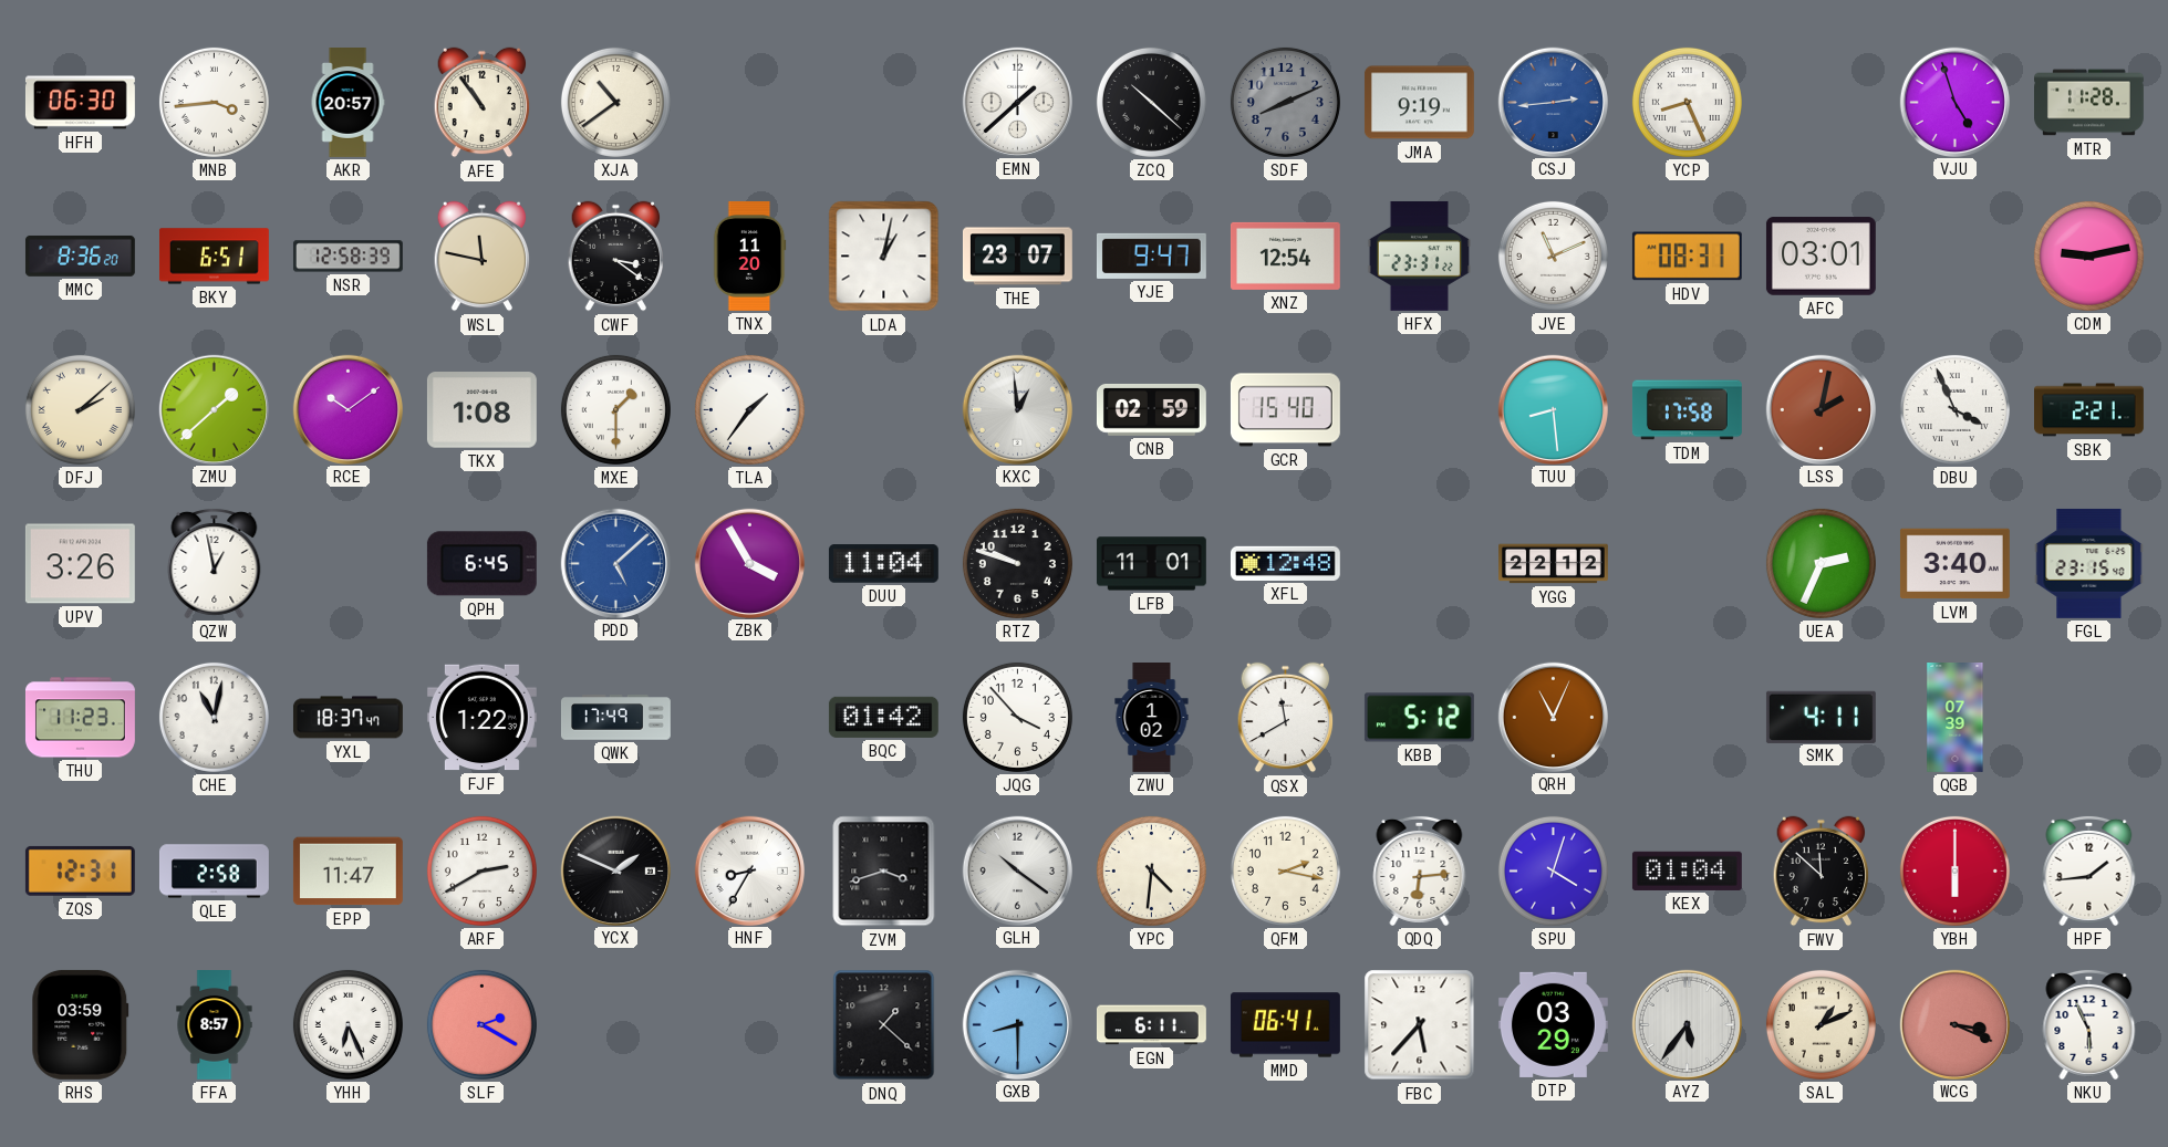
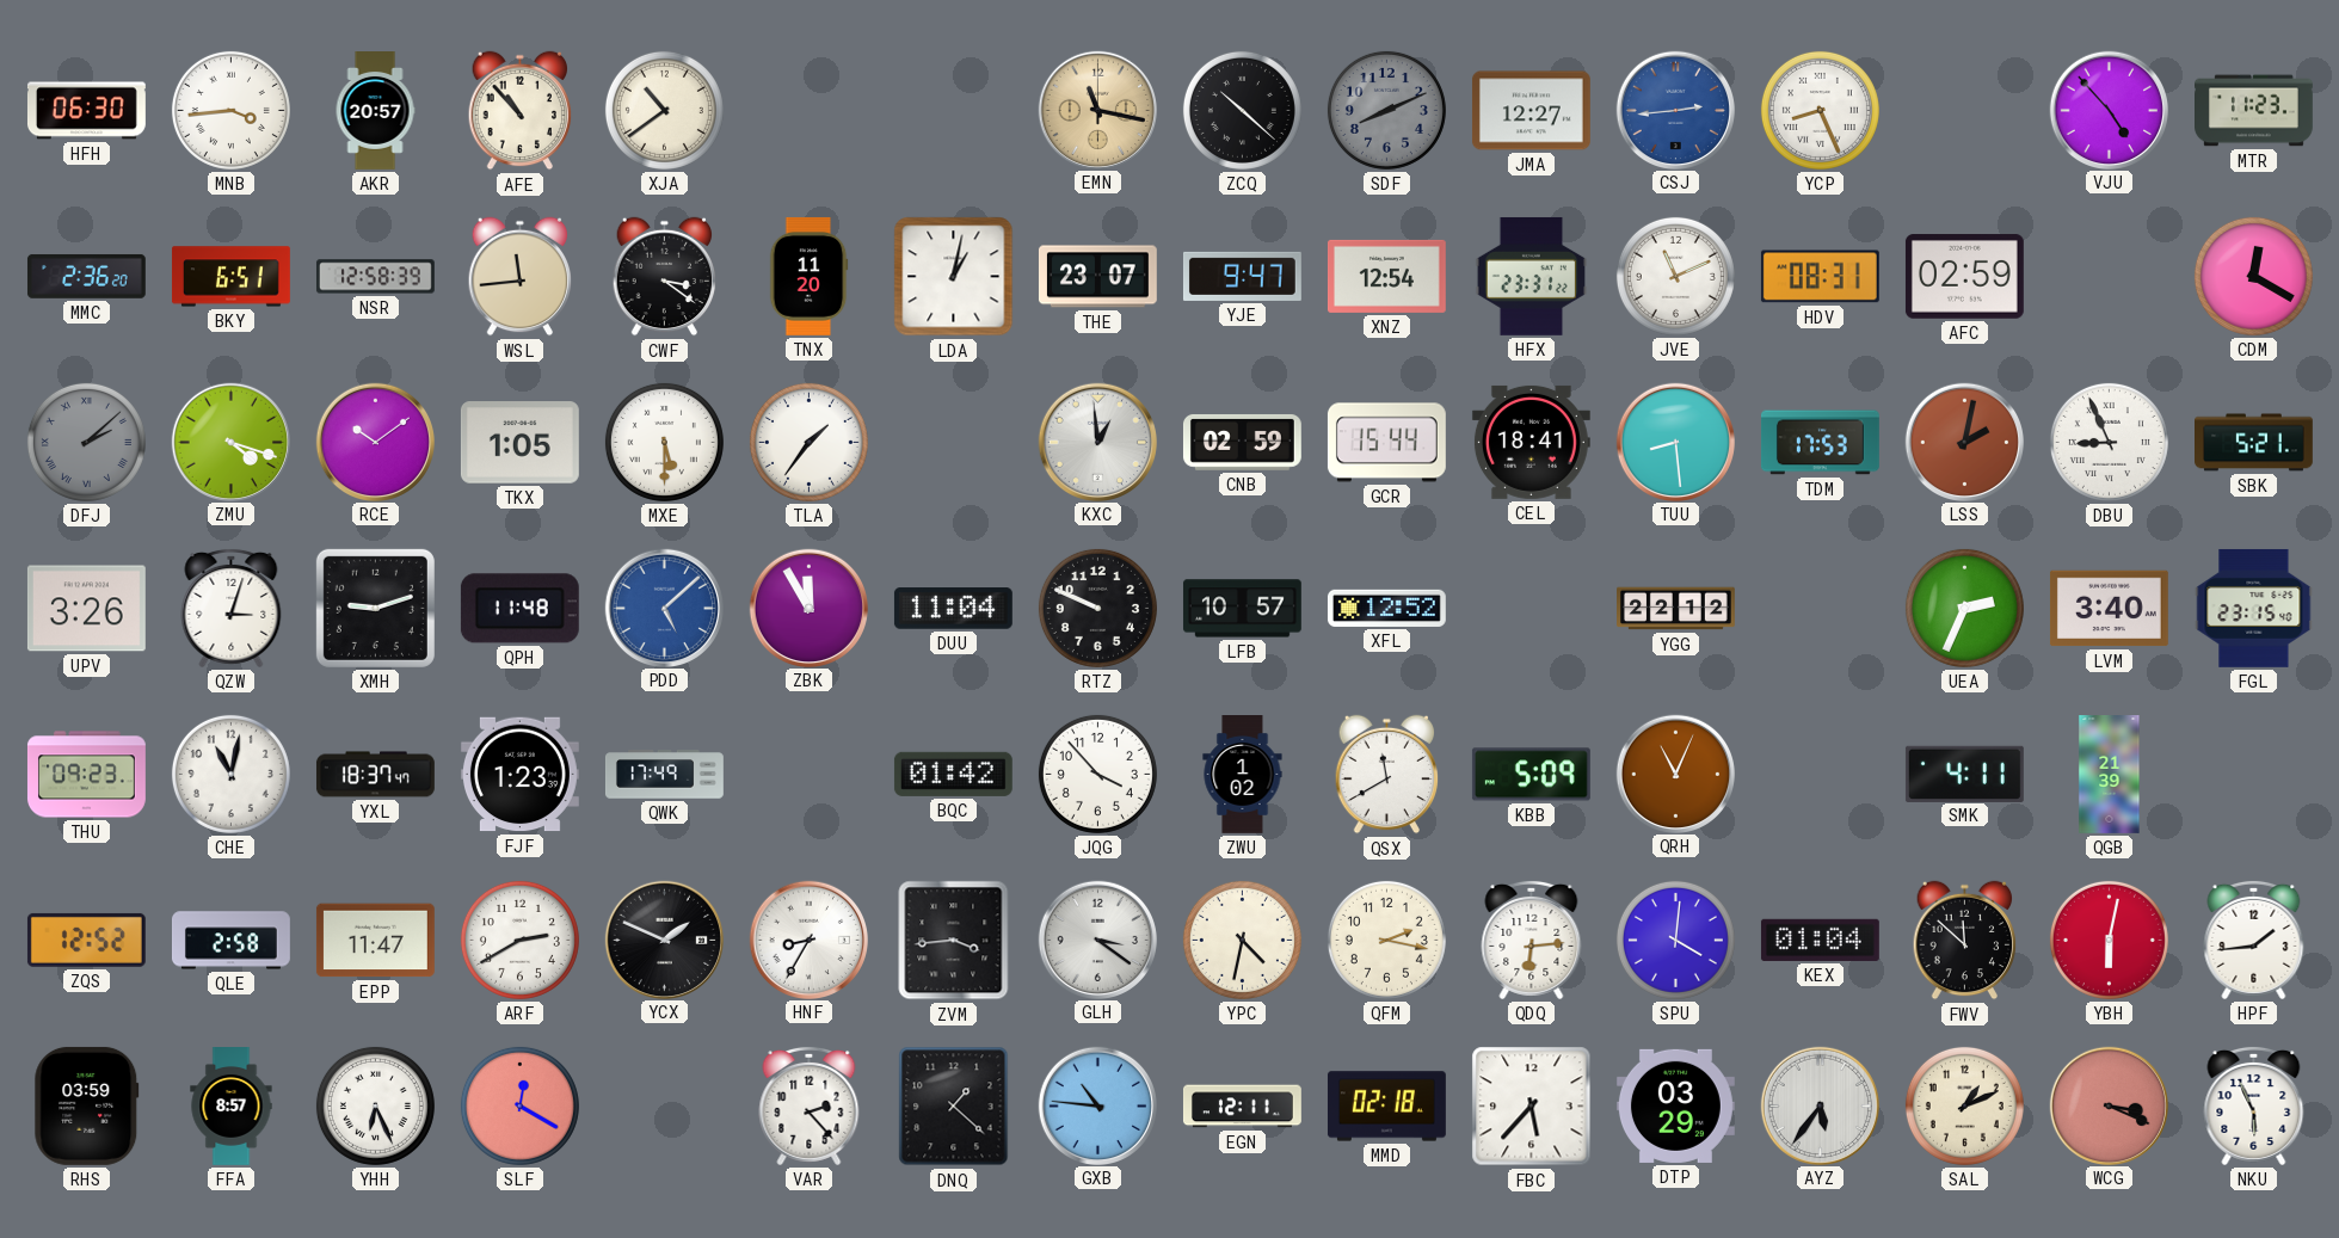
AFE: 10:54 -> 10:53 (521, 111)
EMN: 1:38 -> 11:17 (1097, 110)
EMN dial: white -> champagne (1097, 110)
JMA: 9:19 -> 12:27 (1531, 111)
VJU: 4:57 -> 4:53 (2109, 110)
MTR: 11:28 -> 11:23 (2254, 111)
MMC: 8:36 -> 2:36 (86, 276)
WSL: 11:47 -> 11:44 (521, 277)
AFC: 03:01 -> 02:59 (1964, 277)
CDM: 9:13 -> 12:20 (2253, 276)
DFJ dial: cream -> grey (86, 442)
ZMU: 1:38 -> 4:18 (230, 442)
TKX: 1:08 -> 1:05 (519, 443)
MXE: 1:30 -> 5:30 (664, 442)
GCR: 15:40 -> 15:44 (1386, 443)
CEL: none -> 18:41 (1531, 442)
TDM: 17:58 -> 17:53 (1820, 443)
DBU: 3:56 -> 8:56 (2109, 442)
SBK: 2:21 -> 5:21 (2254, 443)
QZW: 12:58 -> 3:03 (232, 608)
XMH: none -> 9:12 (375, 608)
QPH: 6:45 -> 11:48 (519, 609)
ZBK: 3:55 -> 11:55 (808, 608)
RTZ: 9:48 -> 9:49 (1097, 608)
LFB: 11:01 -> 10:57 (1242, 609)
XFL: 12:48 -> 12:52 (1386, 608)
THU: 11:23 -> 09:23 (86, 775)
FJF: 1:22 -> 1:23 (519, 775)
KBB: 5:12 -> 5:09 (1531, 775)
QGB: 07:39 -> 21:39 (2110, 775)
ZQS: 12:31 -> 12:52 (86, 940)
ZVM: 3:42 -> 3:44 (954, 941)
GLH: 10:21 -> 3:21 (1097, 940)
YPC: 4:31 -> 4:32 (1242, 940)
SPU: 4:03 -> 4:01 (1675, 940)
YBH: 6:00 -> 6:02 (2109, 940)
SLF: 2:20 -> 12:20 (519, 1105)
VAR: none -> 2:23 (810, 1105)
GXB: 8:30 -> 10:46 (1097, 1105)
EGN: 6:11 -> 12:11 (1242, 1107)
MMD: 06:41 -> 02:18 (1386, 1107)
